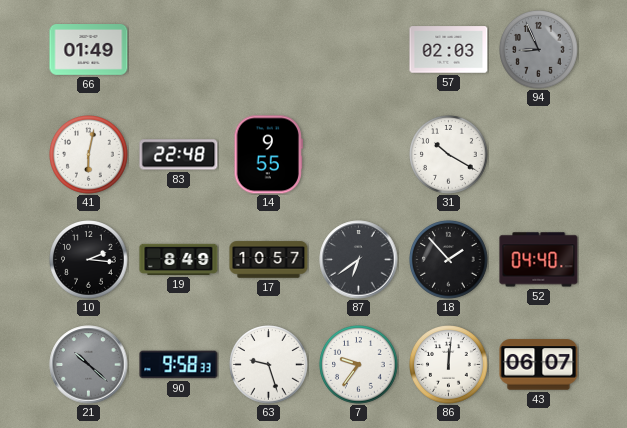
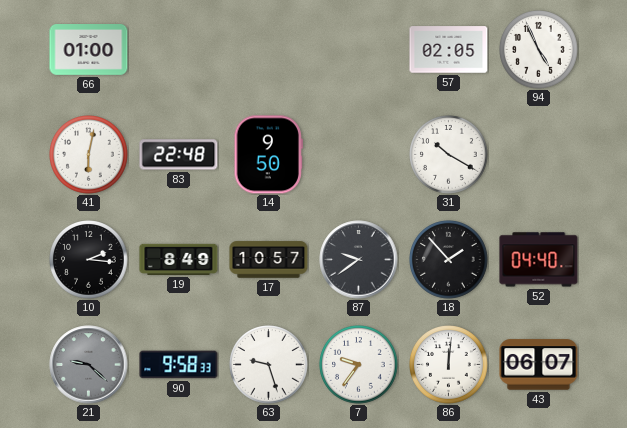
66: 01:49 -> 01:00 (89, 50)
57: 02:03 -> 02:05 (449, 50)
94: 8:56 -> 4:56 (539, 50)
94 dial: grey -> white (539, 50)
14: 9:55 -> 9:50 (268, 155)
87: 6:39 -> 9:39 (359, 260)
21: 10:22 -> 9:22 (89, 365)
